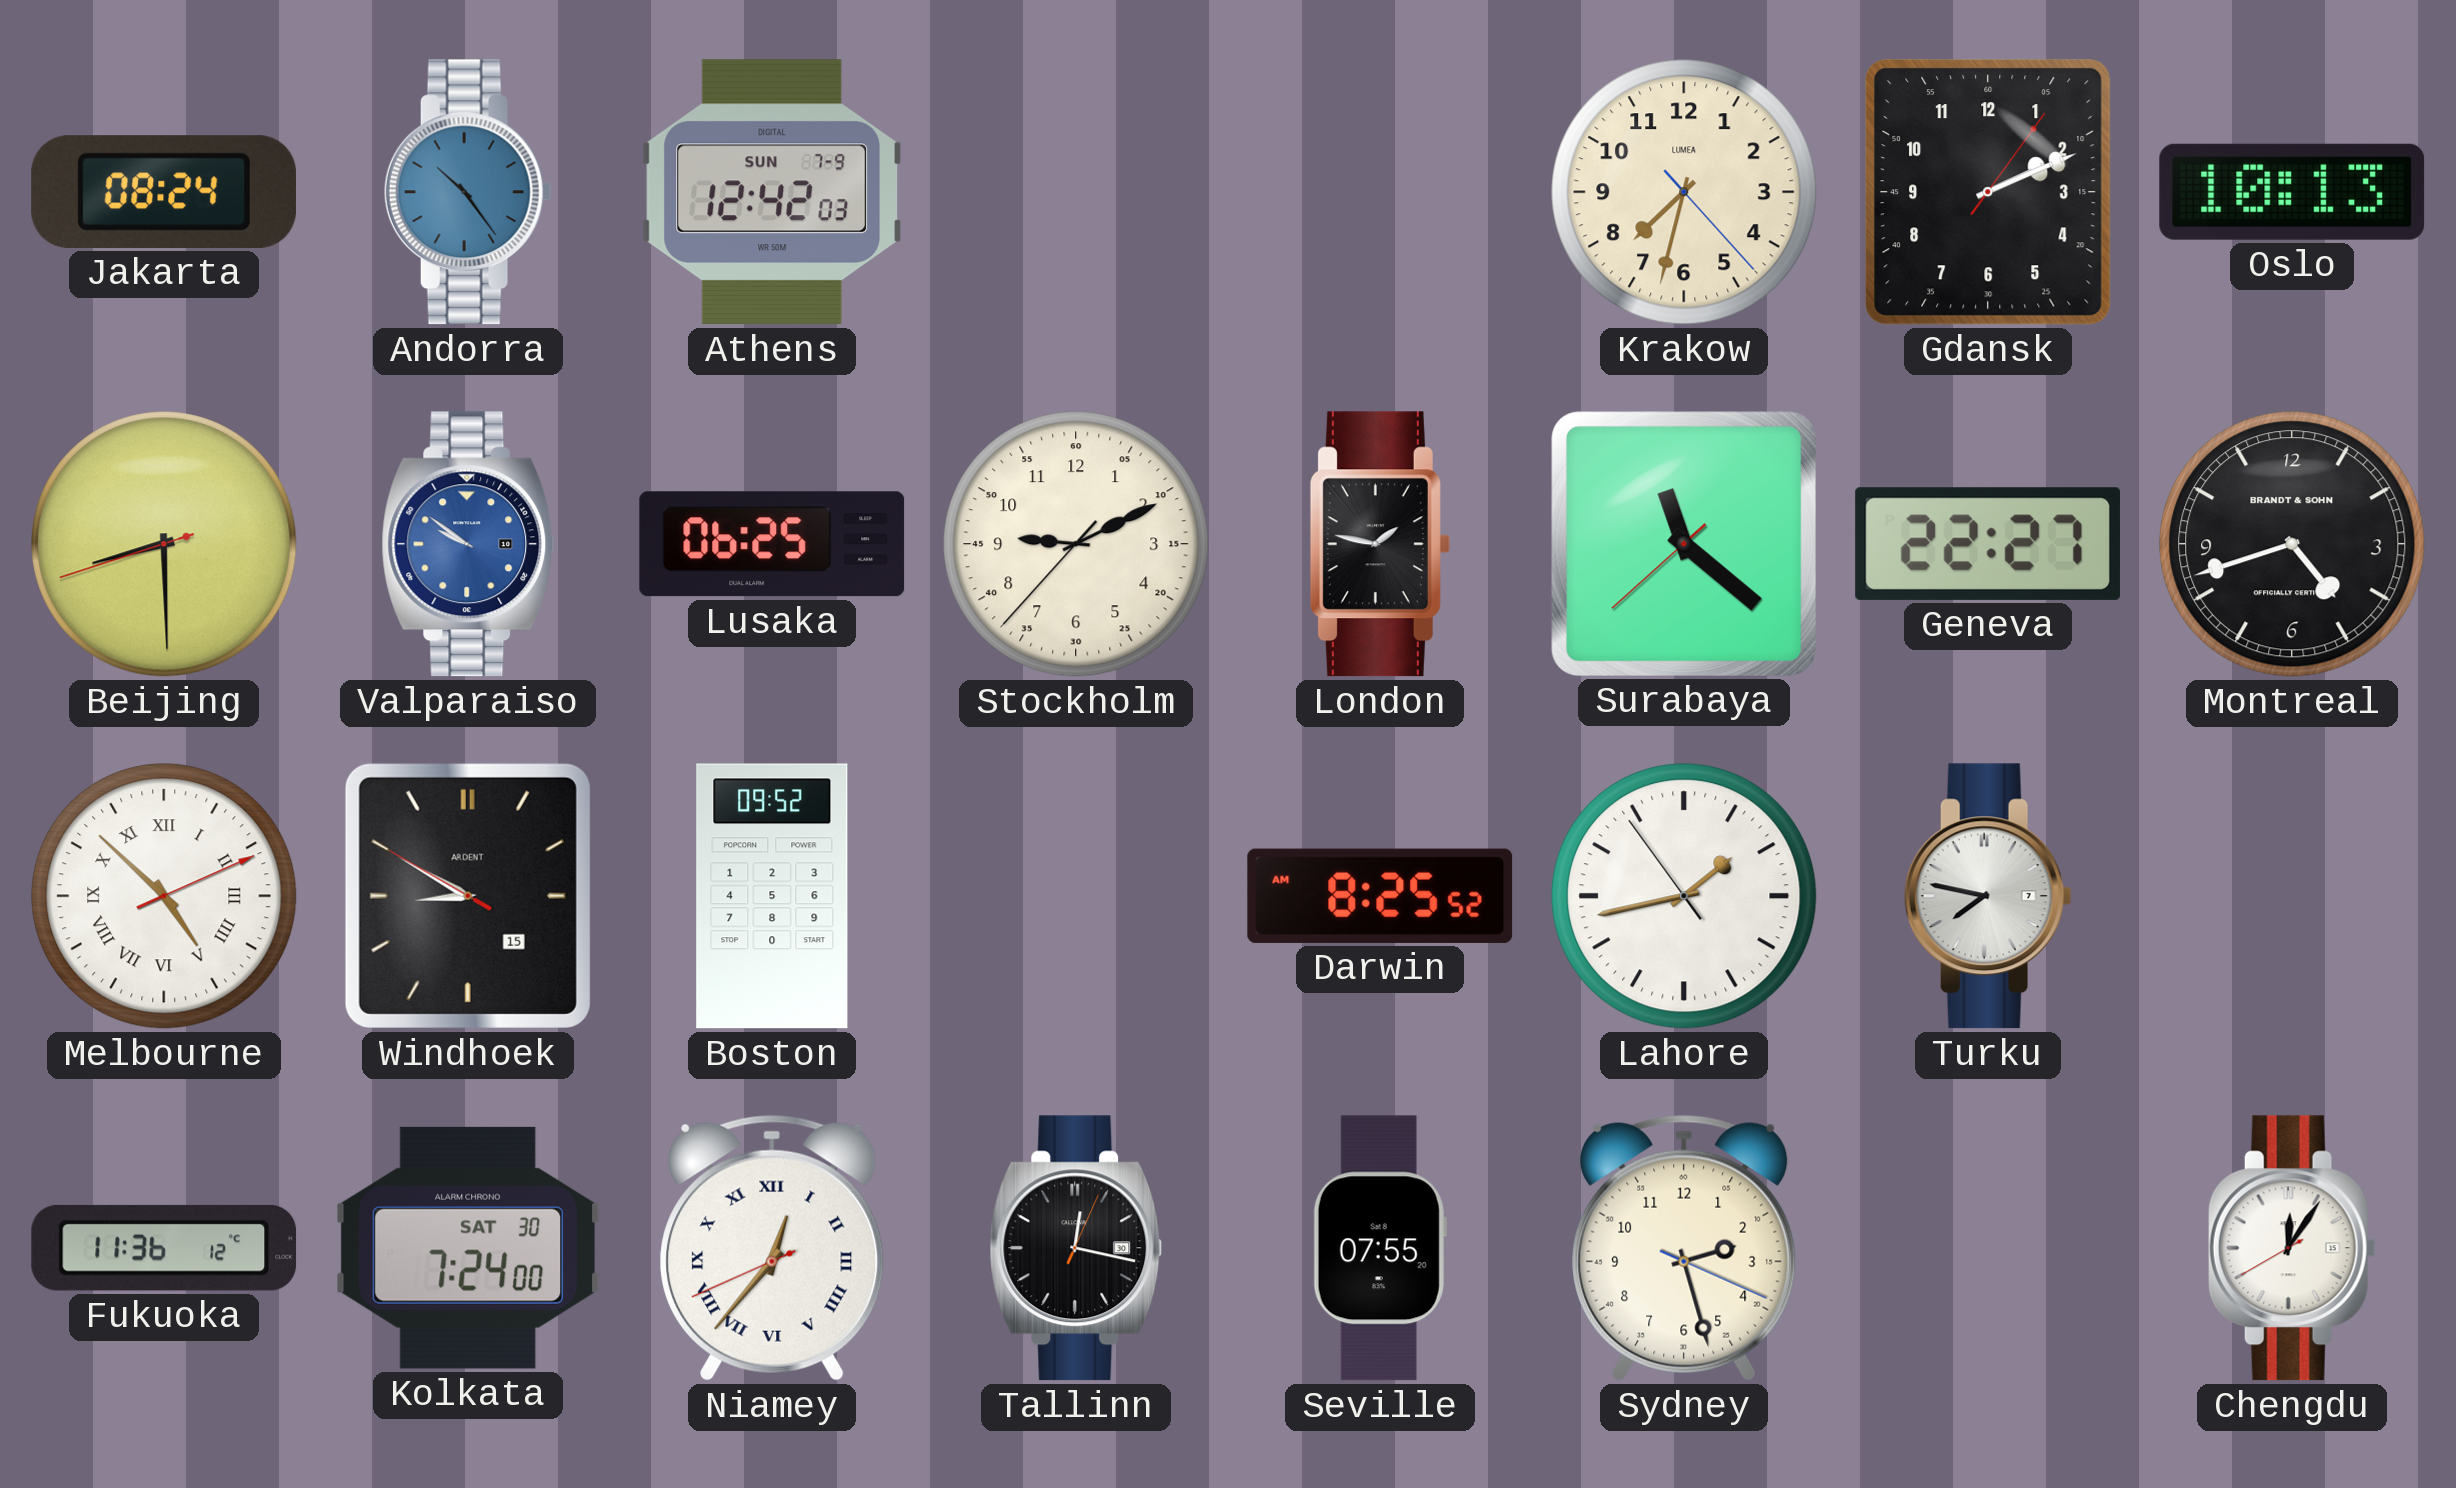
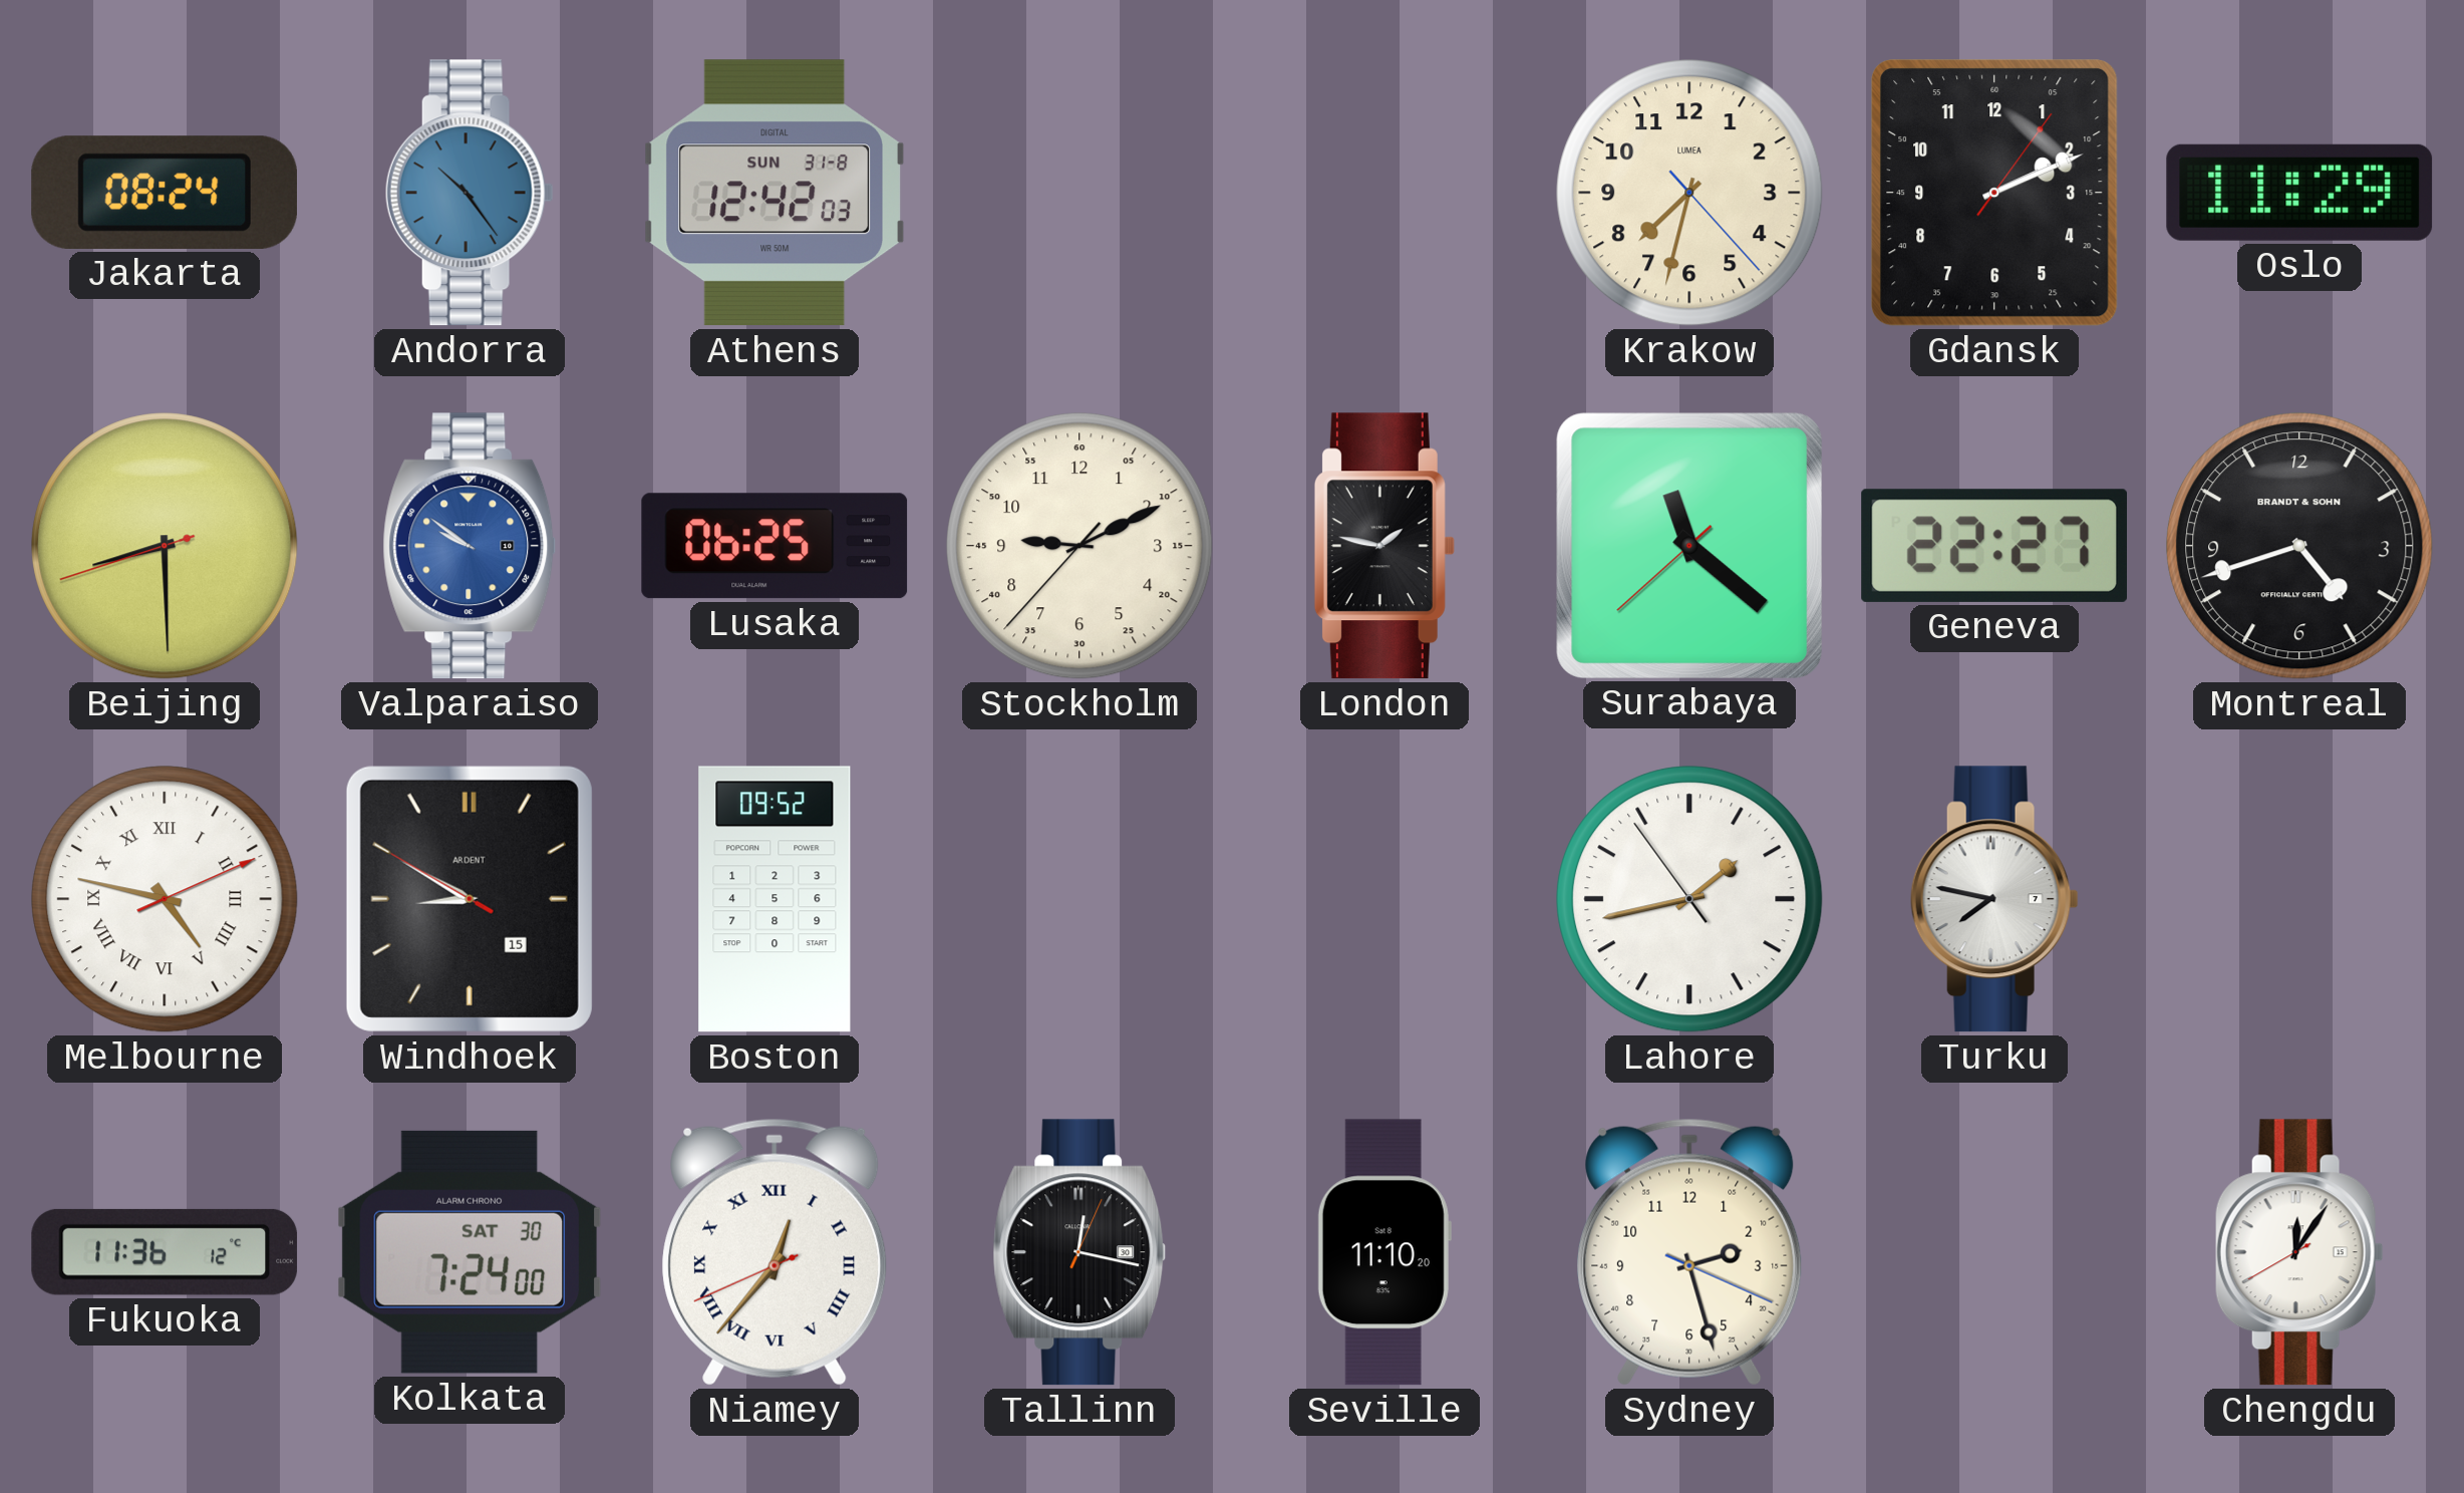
Athens date: SUN 7-9 -> SUN 31-8 (775, 193)
Oslo: 10:13 -> 11:29 (2299, 193)
Melbourne: 4:52 -> 4:47 (165, 899)
Darwin: 8:25 -> none (1380, 896)
Seville: 07:55 -> 11:10 (1384, 1252)
